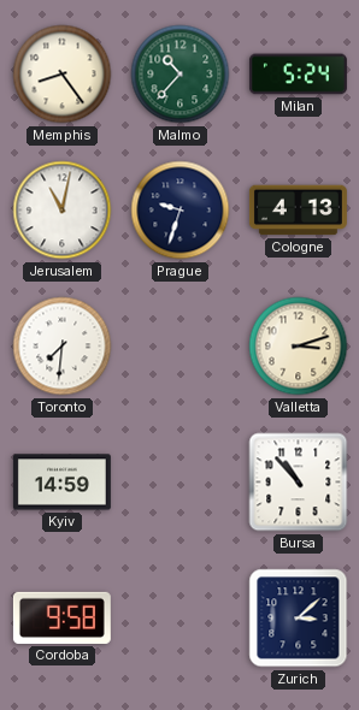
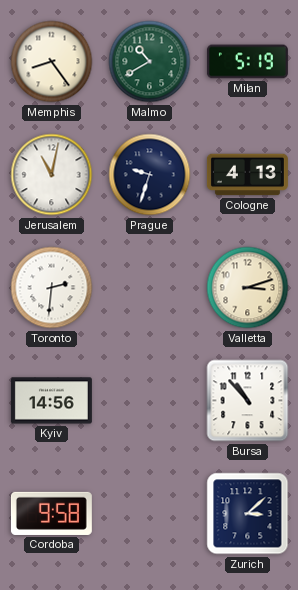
Malmo: 10:37 -> 10:40 (150, 62)
Milan: 5:24 -> 5:19 (247, 62)
Toronto: 7:31 -> 2:31 (52, 288)
Kyiv: 14:59 -> 14:56 (51, 401)
